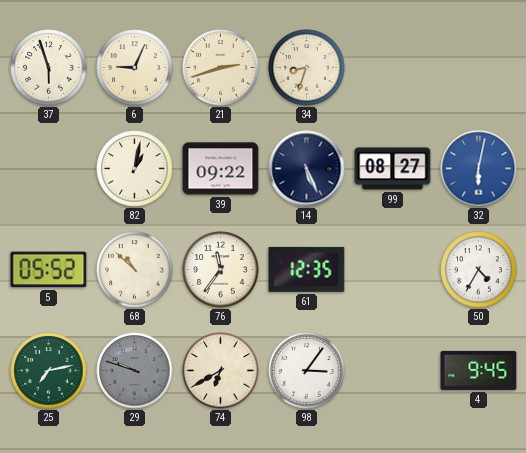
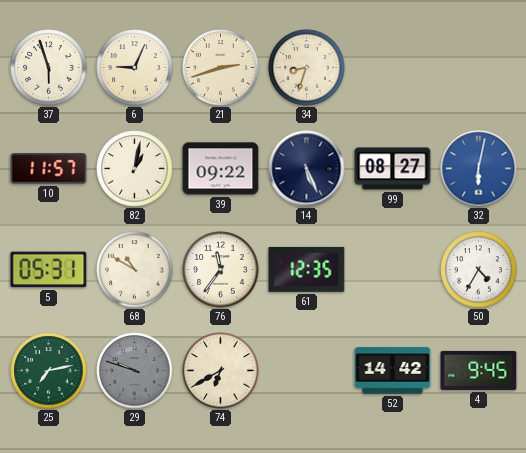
10: none -> 11:57 (49, 169)
5: 05:52 -> 05:31 (49, 270)
68: 10:52 -> 10:50 (135, 270)
98: 3:06 -> none (307, 371)
52: none -> 14:42 (393, 371)
